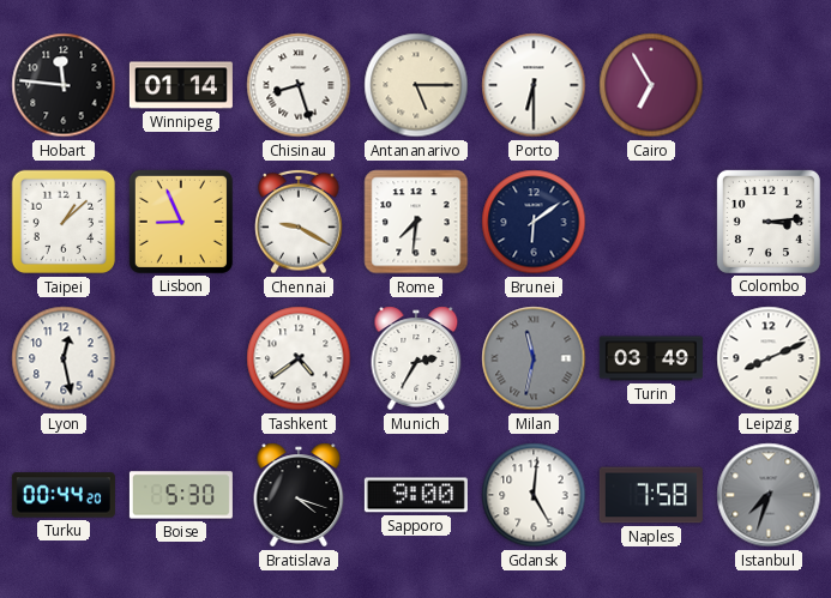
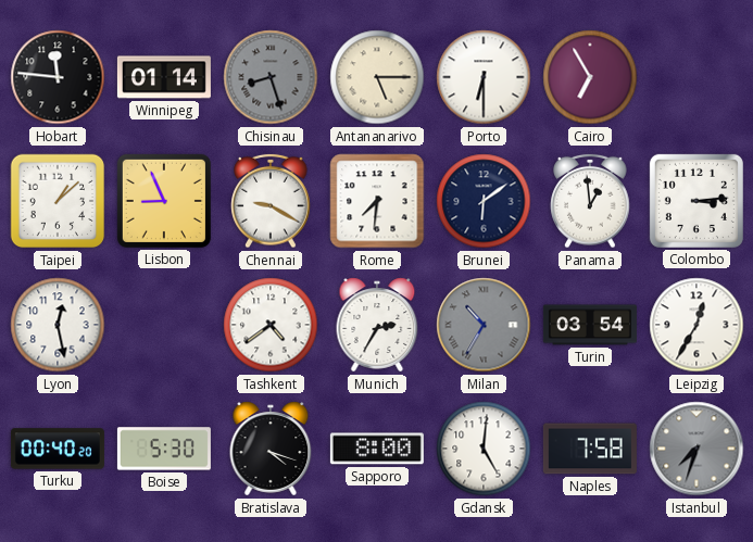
Chisinau dial: white -> grey (271, 77)
Panama: none -> 12:59 (590, 201)
Milan: 11:32 -> 10:35 (484, 325)
Turin: 03:49 -> 03:54 (590, 325)
Leipzig: 8:11 -> 12:35 (696, 325)
Turku: 00:44 -> 00:40 (58, 449)
Sapporo: 9:00 -> 8:00 (377, 449)
